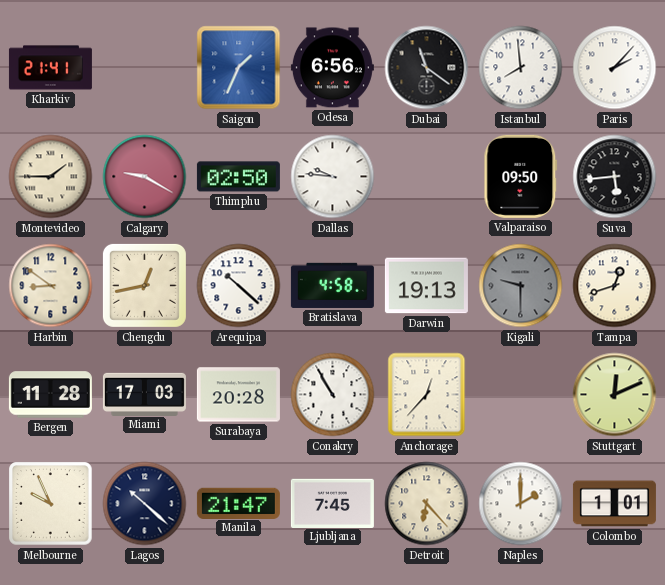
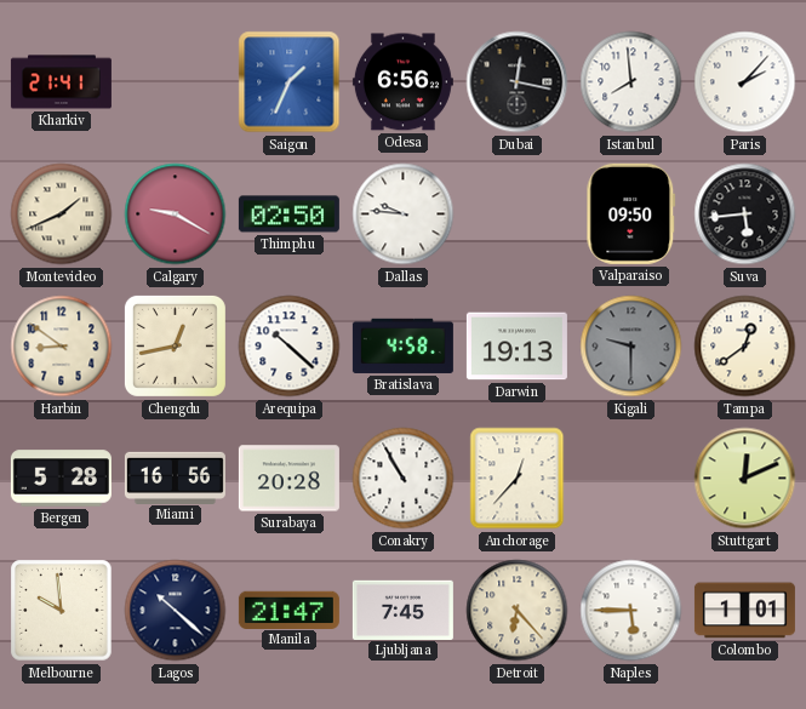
Dubai: 11:21 -> 12:17 (518, 82)
Montevideo: 1:45 -> 1:41 (62, 215)
Tampa: 12:42 -> 12:39 (745, 347)
Bergen: 11:28 -> 5:28 (61, 479)
Miami: 17:03 -> 16:56 (175, 478)
Melbourne: 9:56 -> 9:59 (62, 611)
Naples: 2:00 -> 5:45 (631, 611)
